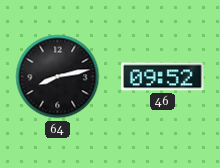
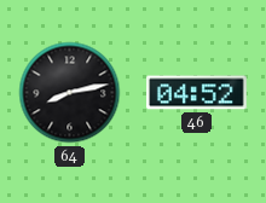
46: 09:52 -> 04:52 (197, 93)
